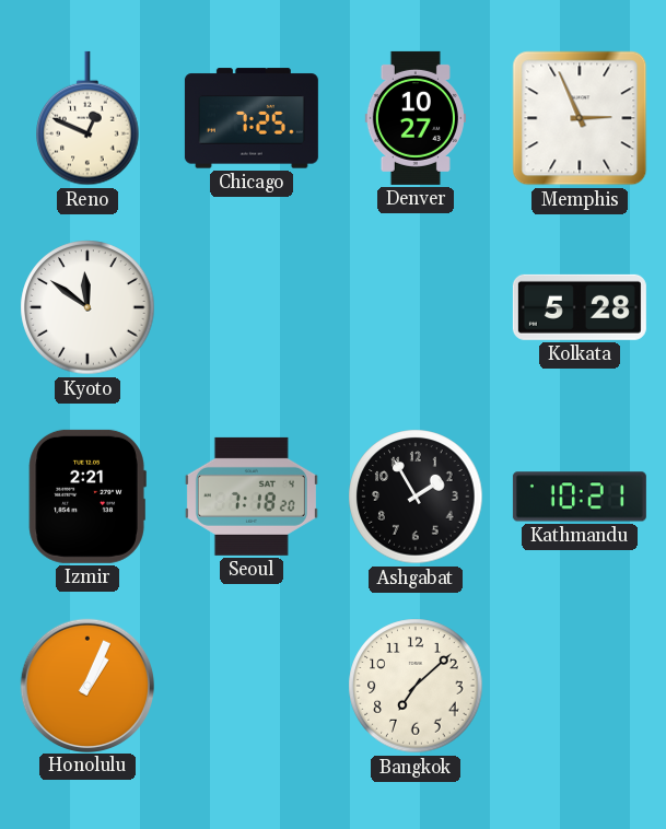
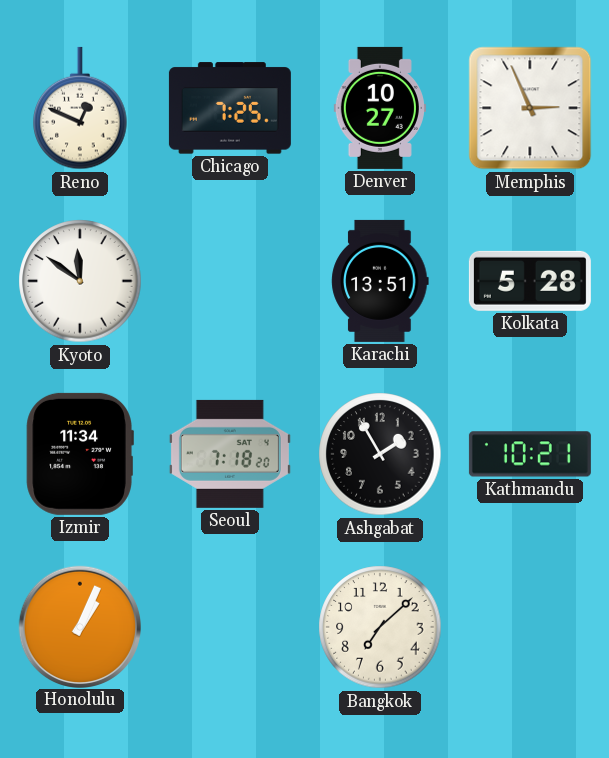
Karachi: none -> 13:51 (380, 281)
Izmir: 2:21 -> 11:34 (80, 454)
